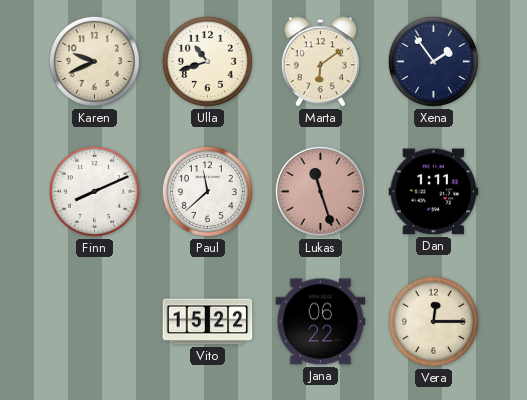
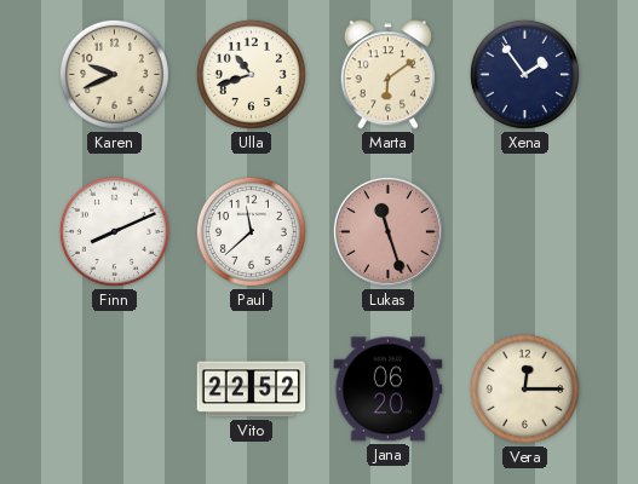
Dan: 1:11 -> none (434, 192)
Vito: 15:22 -> 22:52 (252, 390)
Jana: 06:22 -> 06:20 (389, 390)
